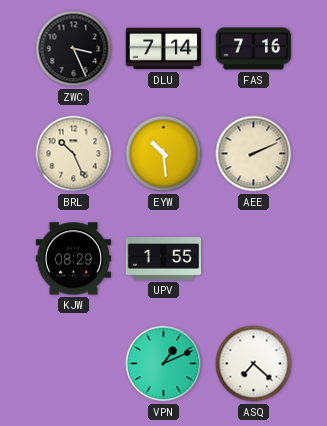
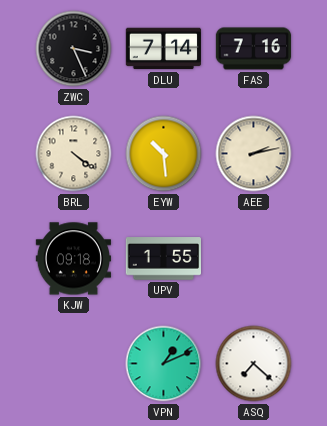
BRL: 10:26 -> 4:21 (74, 154)
AEE: 2:11 -> 2:13 (254, 154)
KJW: 08:29 -> 09:18 (73, 259)
